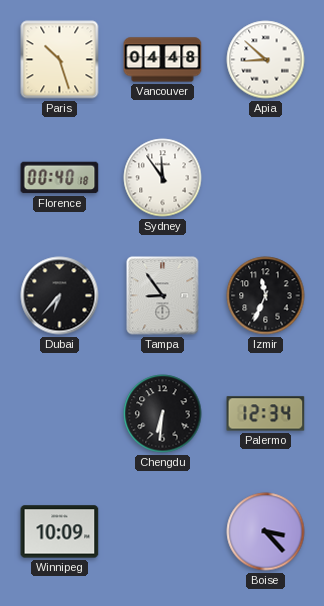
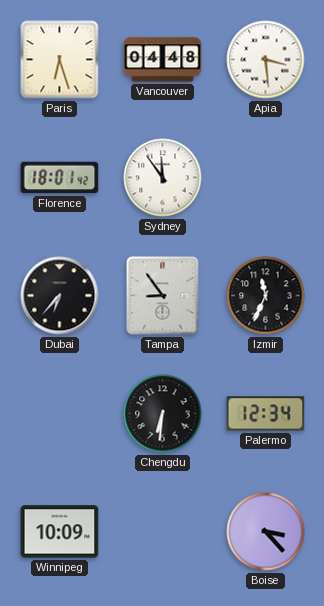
Paris: 10:27 -> 6:27 (60, 60)
Apia: 8:52 -> 3:29 (266, 60)
Florence: 00:40 -> 18:01 (60, 178)
